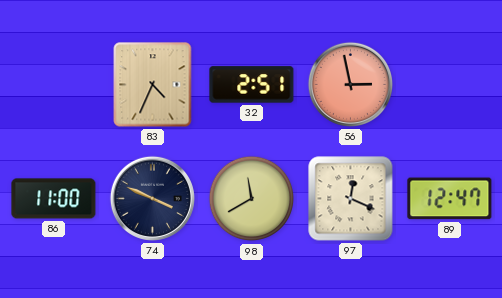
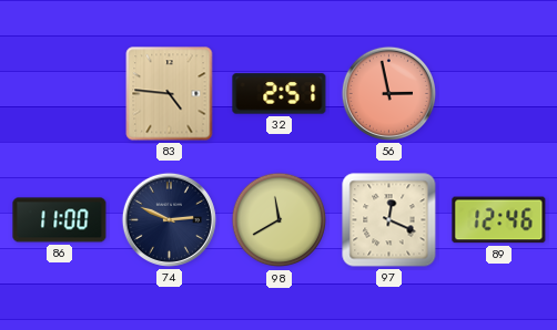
83: 4:34 -> 4:46 (170, 94)
74: 3:49 -> 2:49 (169, 219)
89: 12:47 -> 12:46 (499, 220)
